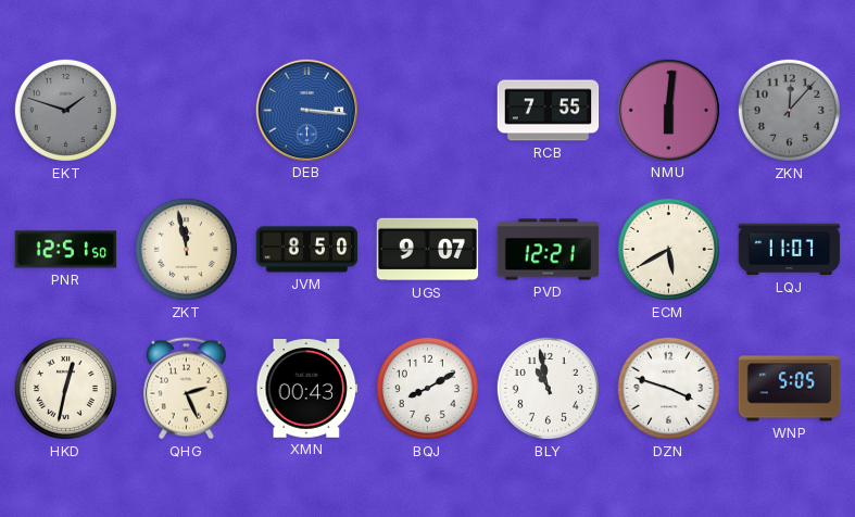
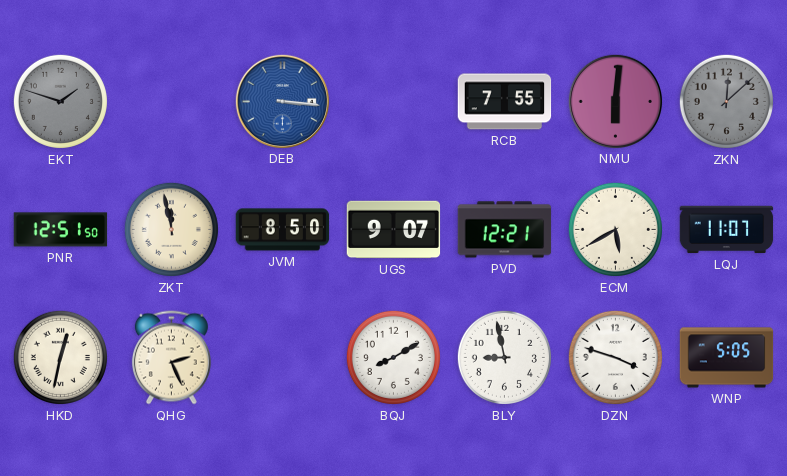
ZKN: 12:07 -> 12:08 (726, 101)
XMN: 00:43 -> none (307, 389)
BLY: 10:58 -> 8:58 (504, 357)
